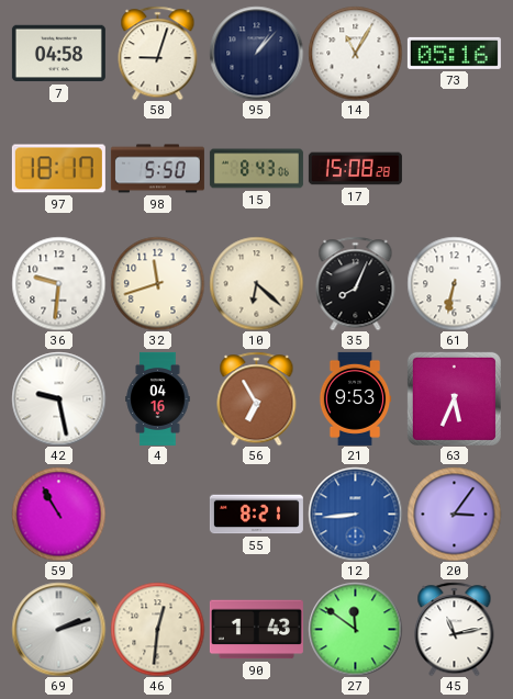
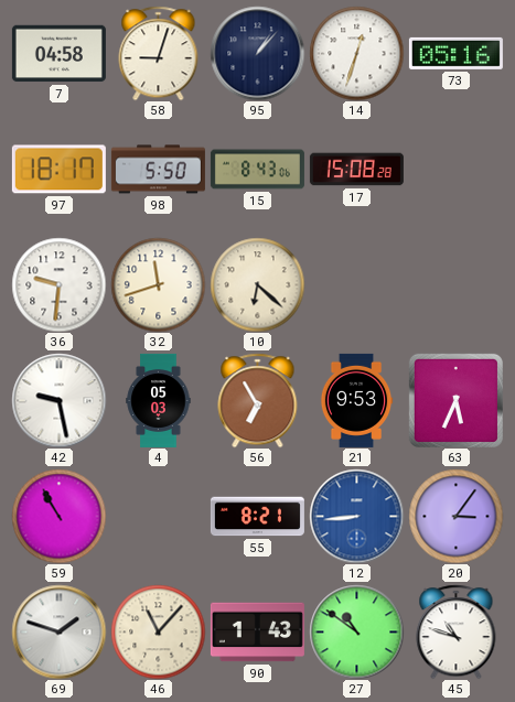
14: 11:05 -> 12:33 (356, 53)
35: 8:04 -> none (356, 283)
61: 6:32 -> none (454, 283)
4: 04:16 -> 05:03 (159, 400)
69: 2:12 -> 1:48 (58, 631)
46: 12:31 -> 11:07 (158, 631)
27: 11:51 -> 10:51 (356, 631)
45: 11:13 -> 10:48 (457, 631)
